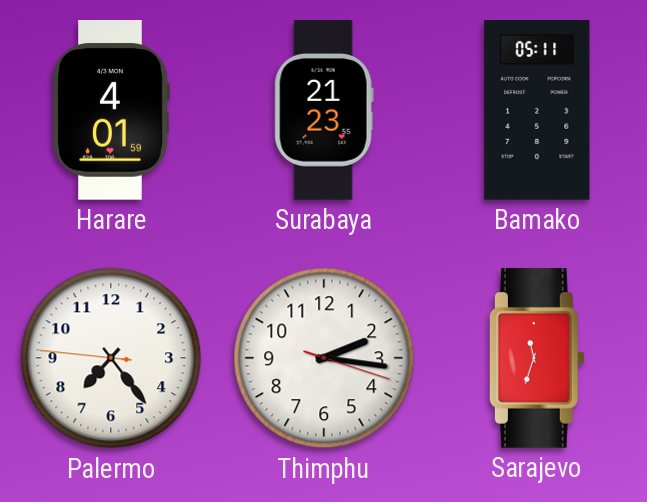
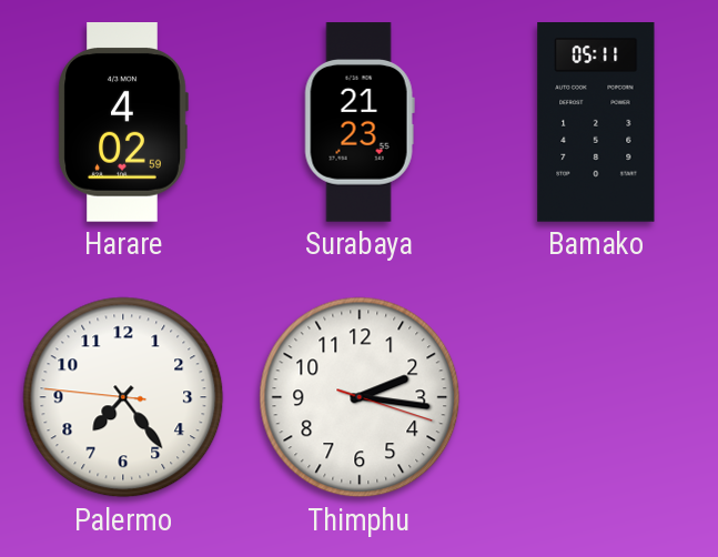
Harare: 4:01 -> 4:02 (123, 123)
Sarajevo: 11:33 -> none (537, 359)
